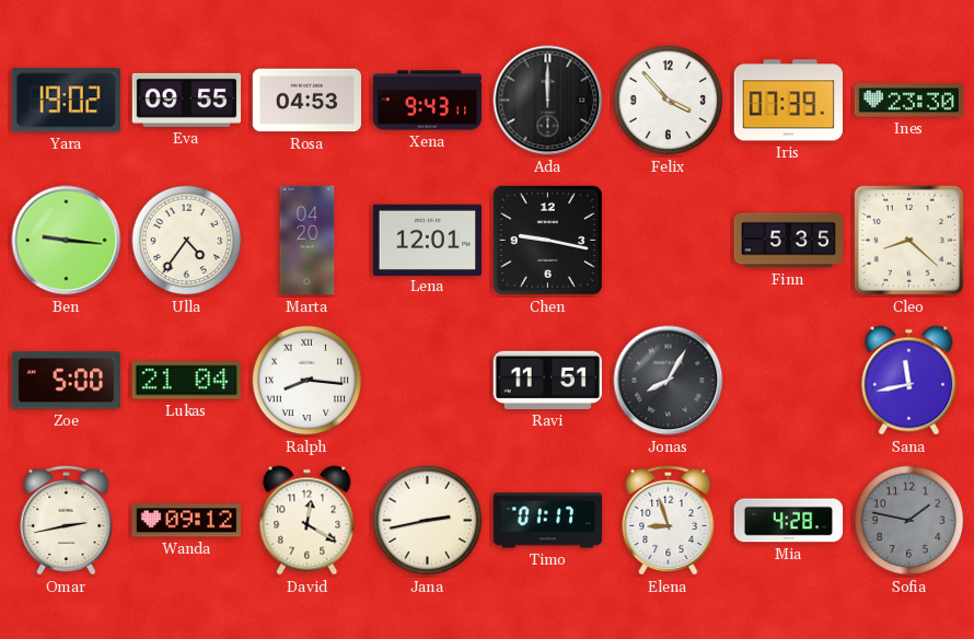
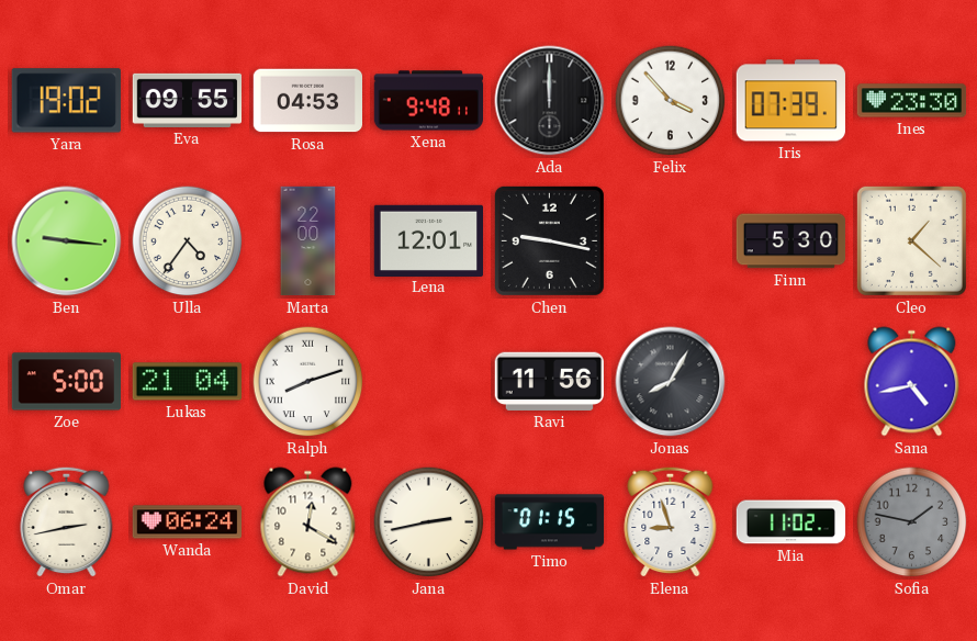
Xena: 9:43 -> 9:48 (429, 101)
Marta: 04:20 -> 22:00 (308, 241)
Finn: 5:35 -> 5:30 (791, 241)
Cleo: 8:22 -> 1:22 (911, 240)
Ralph: 8:16 -> 8:12 (308, 382)
Ravi: 11:51 -> 11:56 (549, 381)
Sana: 11:43 -> 4:43 (912, 382)
Wanda: 09:12 -> 06:24 (187, 522)
Timo: 01:17 -> 01:15 (550, 522)
Mia: 4:28 -> 11:02 (791, 522)
